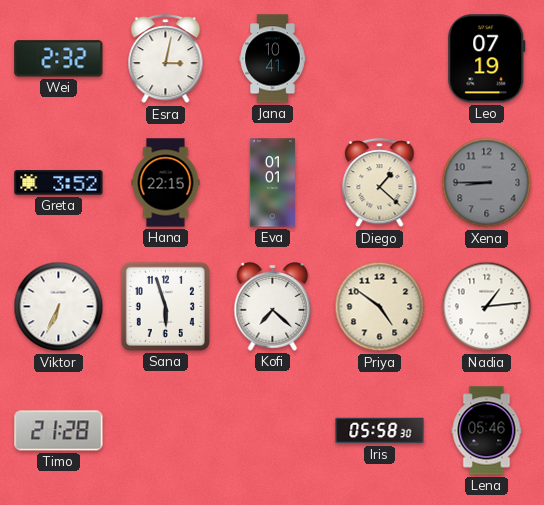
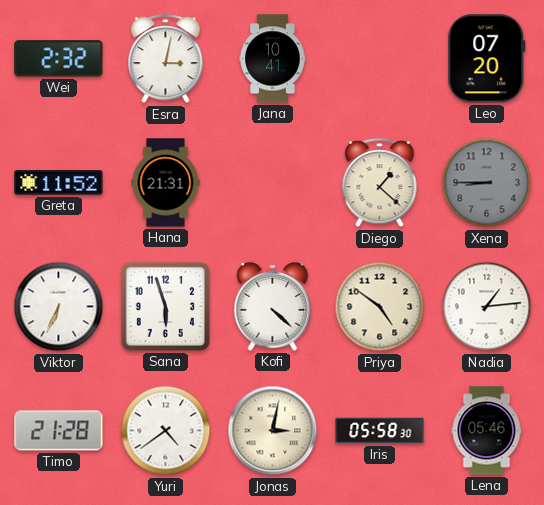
Leo: 07:19 -> 07:20 (487, 59)
Greta: 3:52 -> 11:52 (59, 183)
Hana: 22:15 -> 21:31 (166, 183)
Eva: 01:01 -> none (272, 183)
Kofi: 7:22 -> 4:22 (273, 307)
Yuri: none -> 4:39 (166, 431)
Jonas: none -> 3:02 (273, 431)
